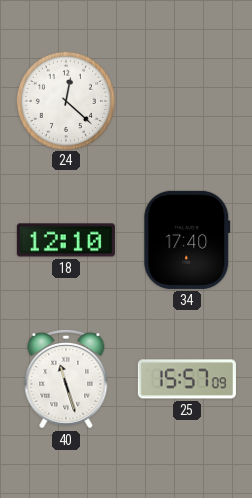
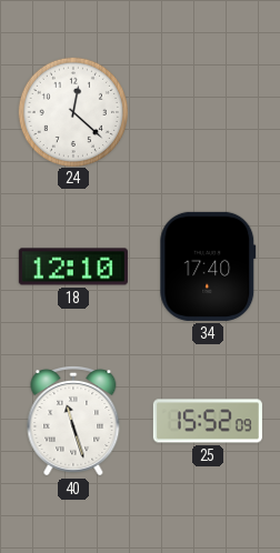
25: 15:57 -> 15:52 (208, 421)
